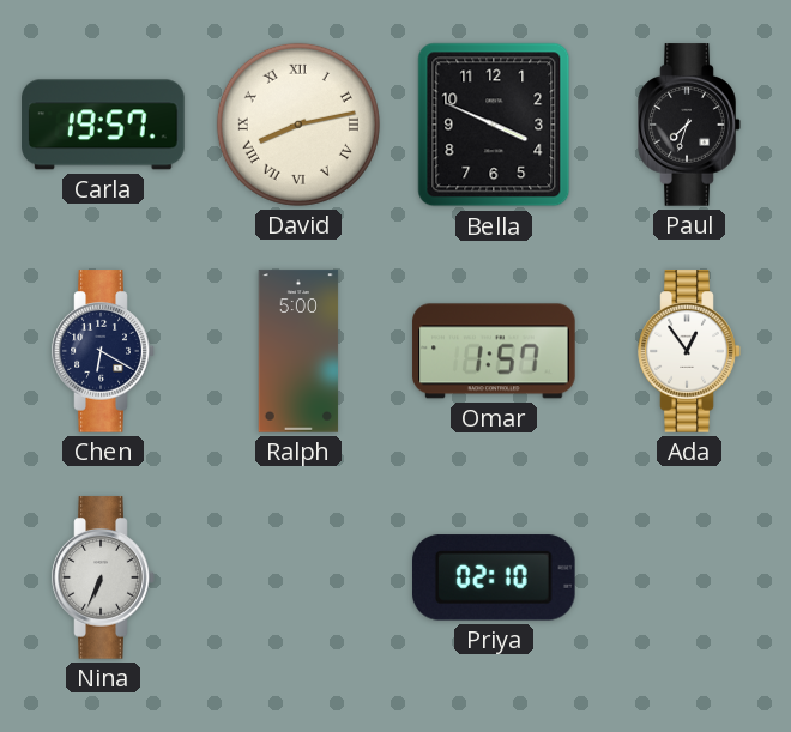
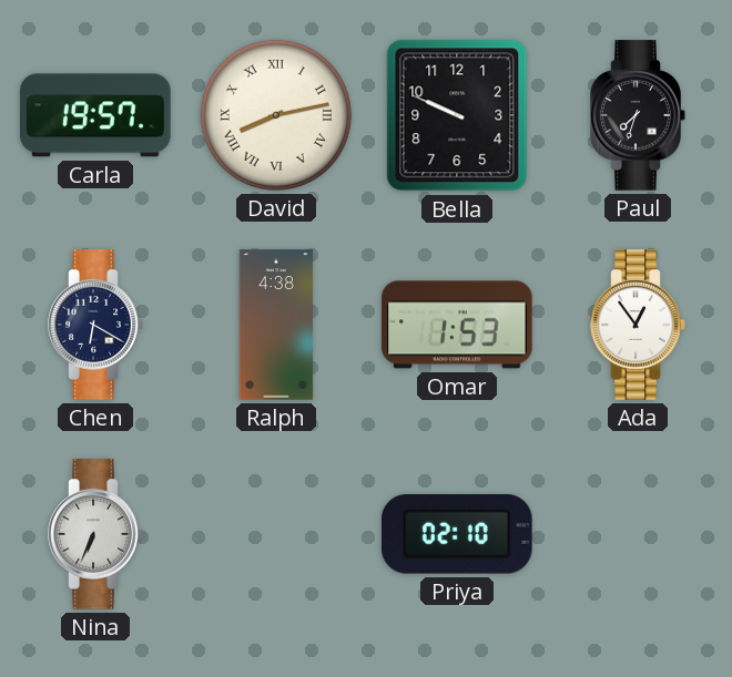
Bella: 3:49 -> 9:49 (457, 115)
Ralph: 5:00 -> 4:38 (276, 325)
Omar: 1:57 -> 1:53 (457, 325)
